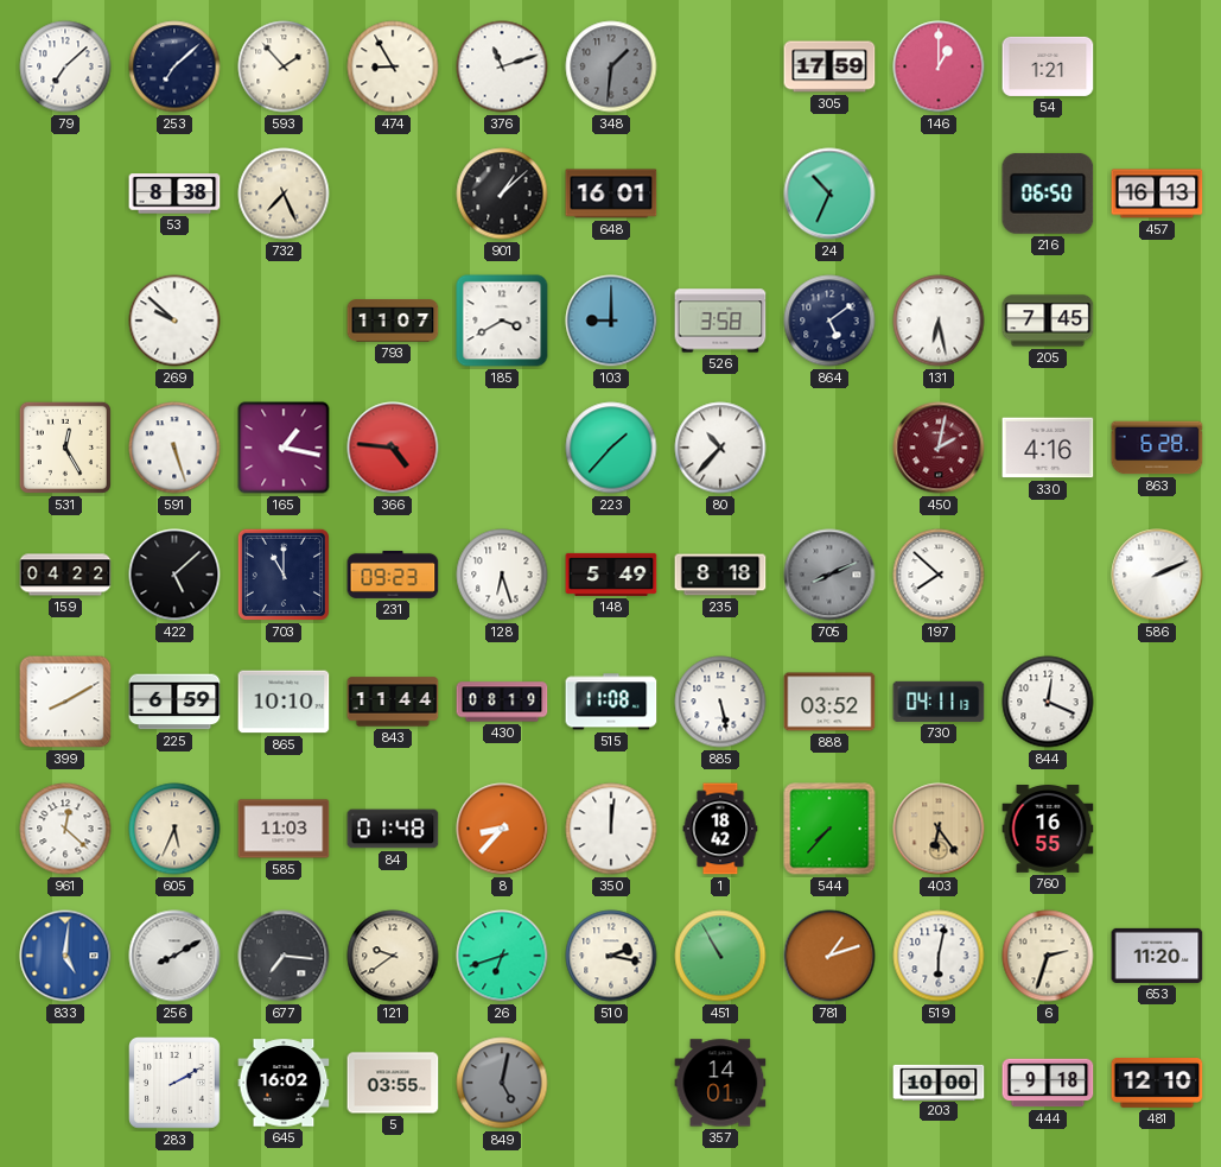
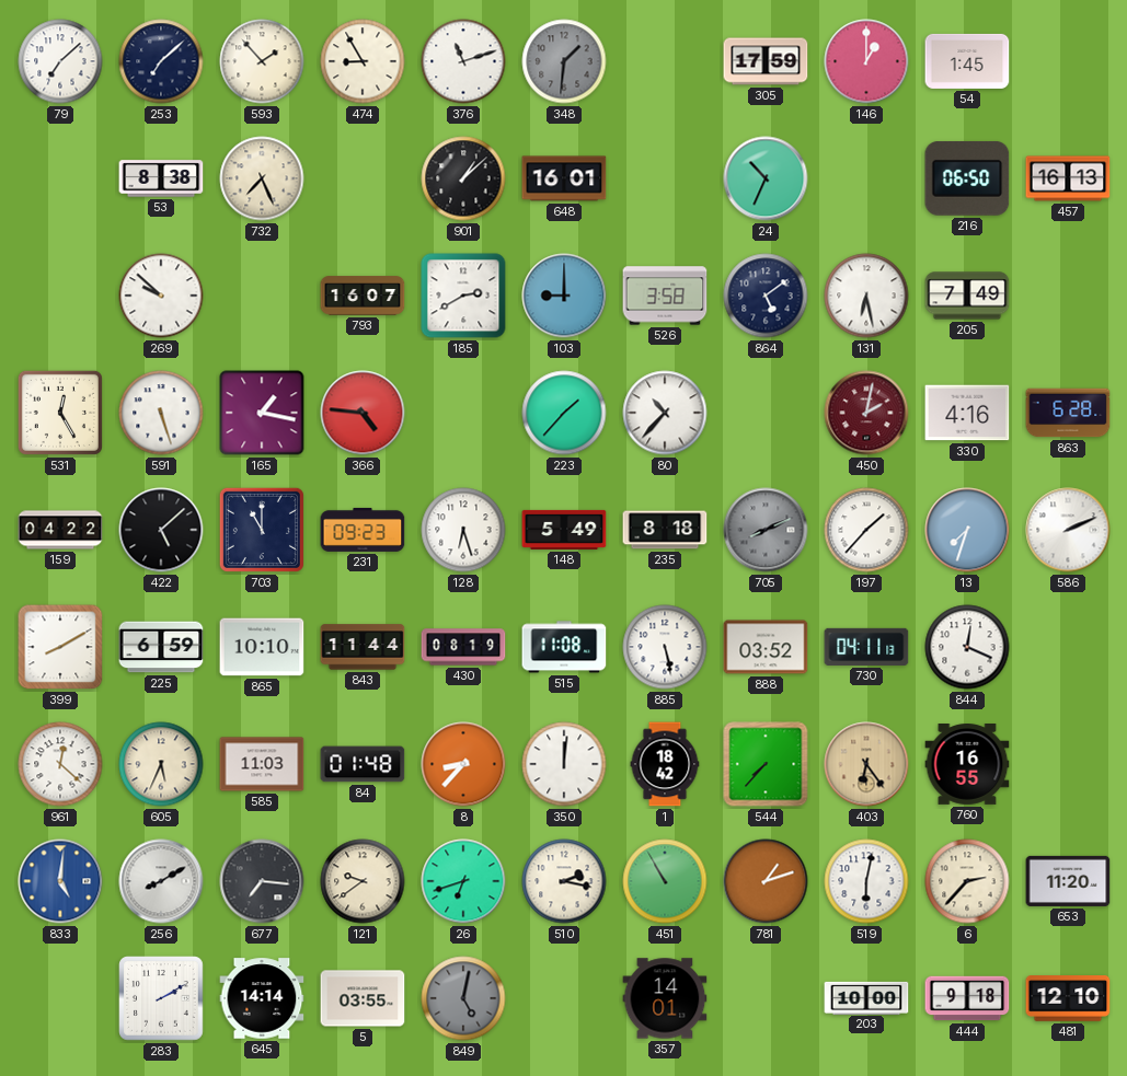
54: 1:21 -> 1:45 (967, 61)
793: 11:07 -> 16:07 (363, 296)
185: 3:40 -> 2:40 (463, 296)
205: 7:45 -> 7:49 (967, 296)
197: 7:52 -> 1:37 (866, 530)
13: none -> 7:33 (967, 530)
6: 2:33 -> 2:37 (967, 881)
645: 16:02 -> 14:14 (262, 998)
